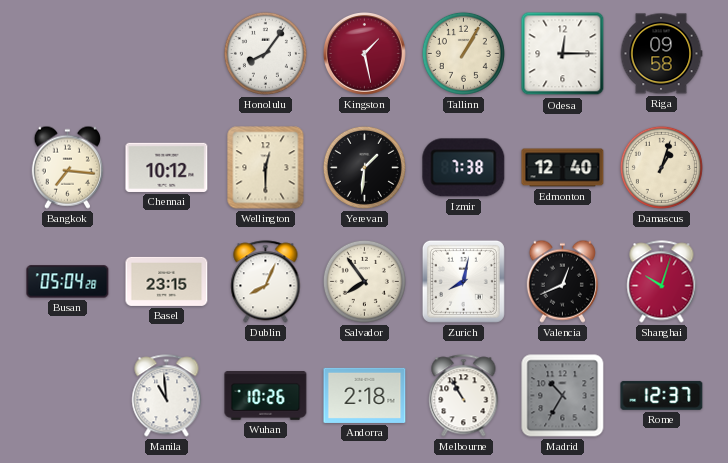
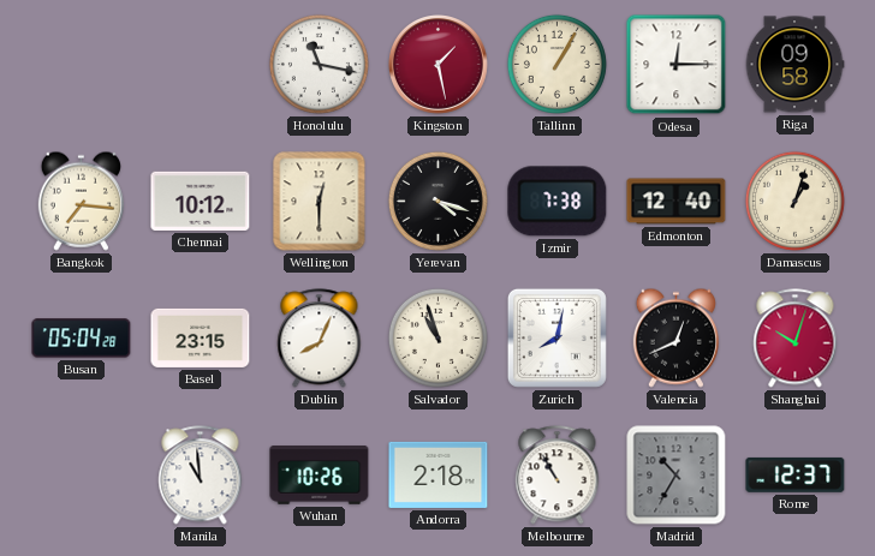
Honolulu: 8:06 -> 11:17 (319, 64)
Yerevan: 1:31 -> 4:18 (437, 201)
Salvador: 7:54 -> 10:57 (437, 337)
